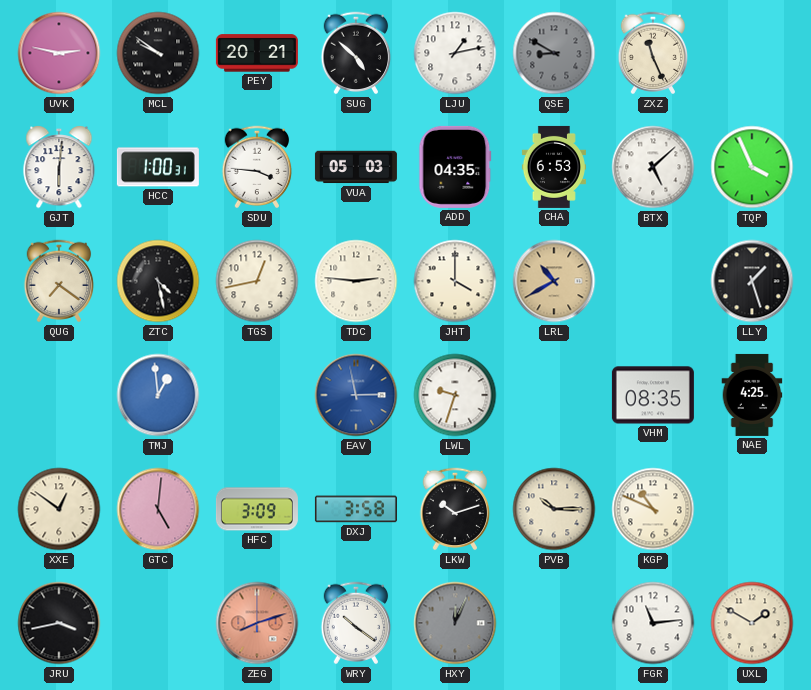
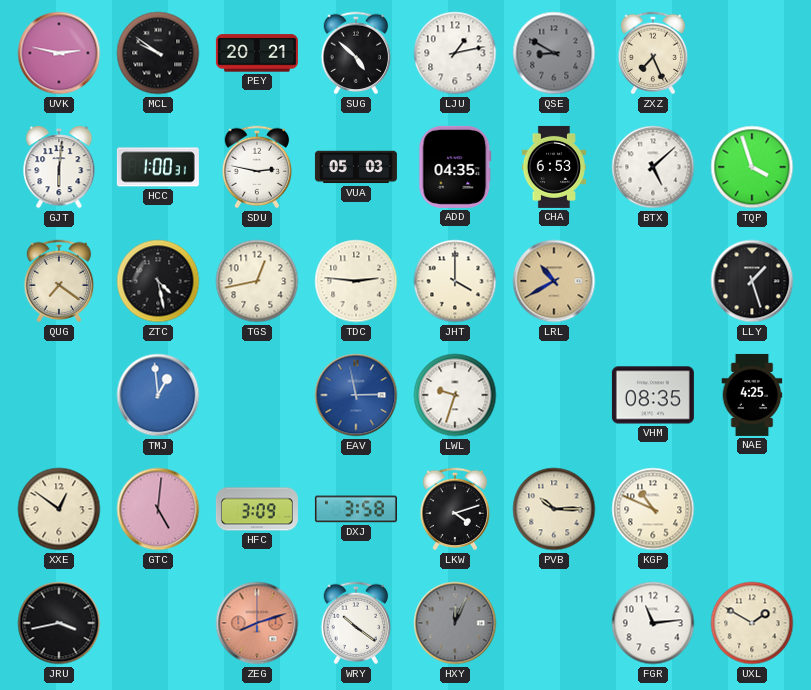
ZXZ: 11:26 -> 7:26 (653, 53)
SDU: 3:46 -> 2:47 (257, 167)
TQP: 3:56 -> 3:57 (752, 167)
LKW: 10:12 -> 4:12 (455, 509)
